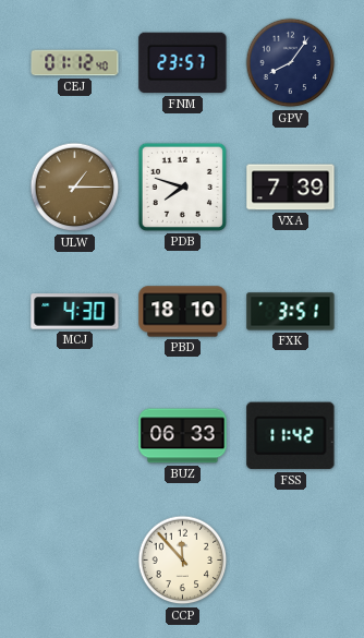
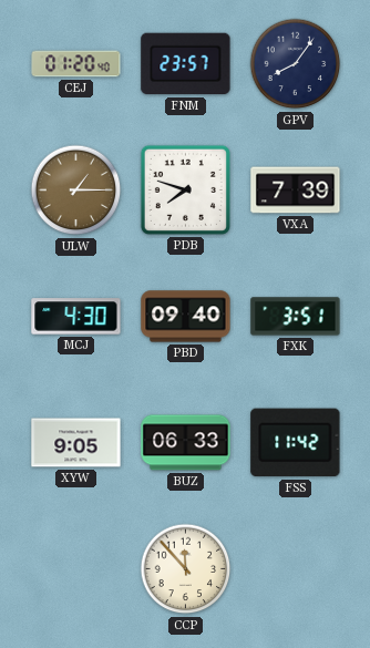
CEJ: 01:12 -> 01:20 (76, 64)
PBD: 18:10 -> 09:40 (186, 317)
XYW: none -> 9:05 (76, 443)
